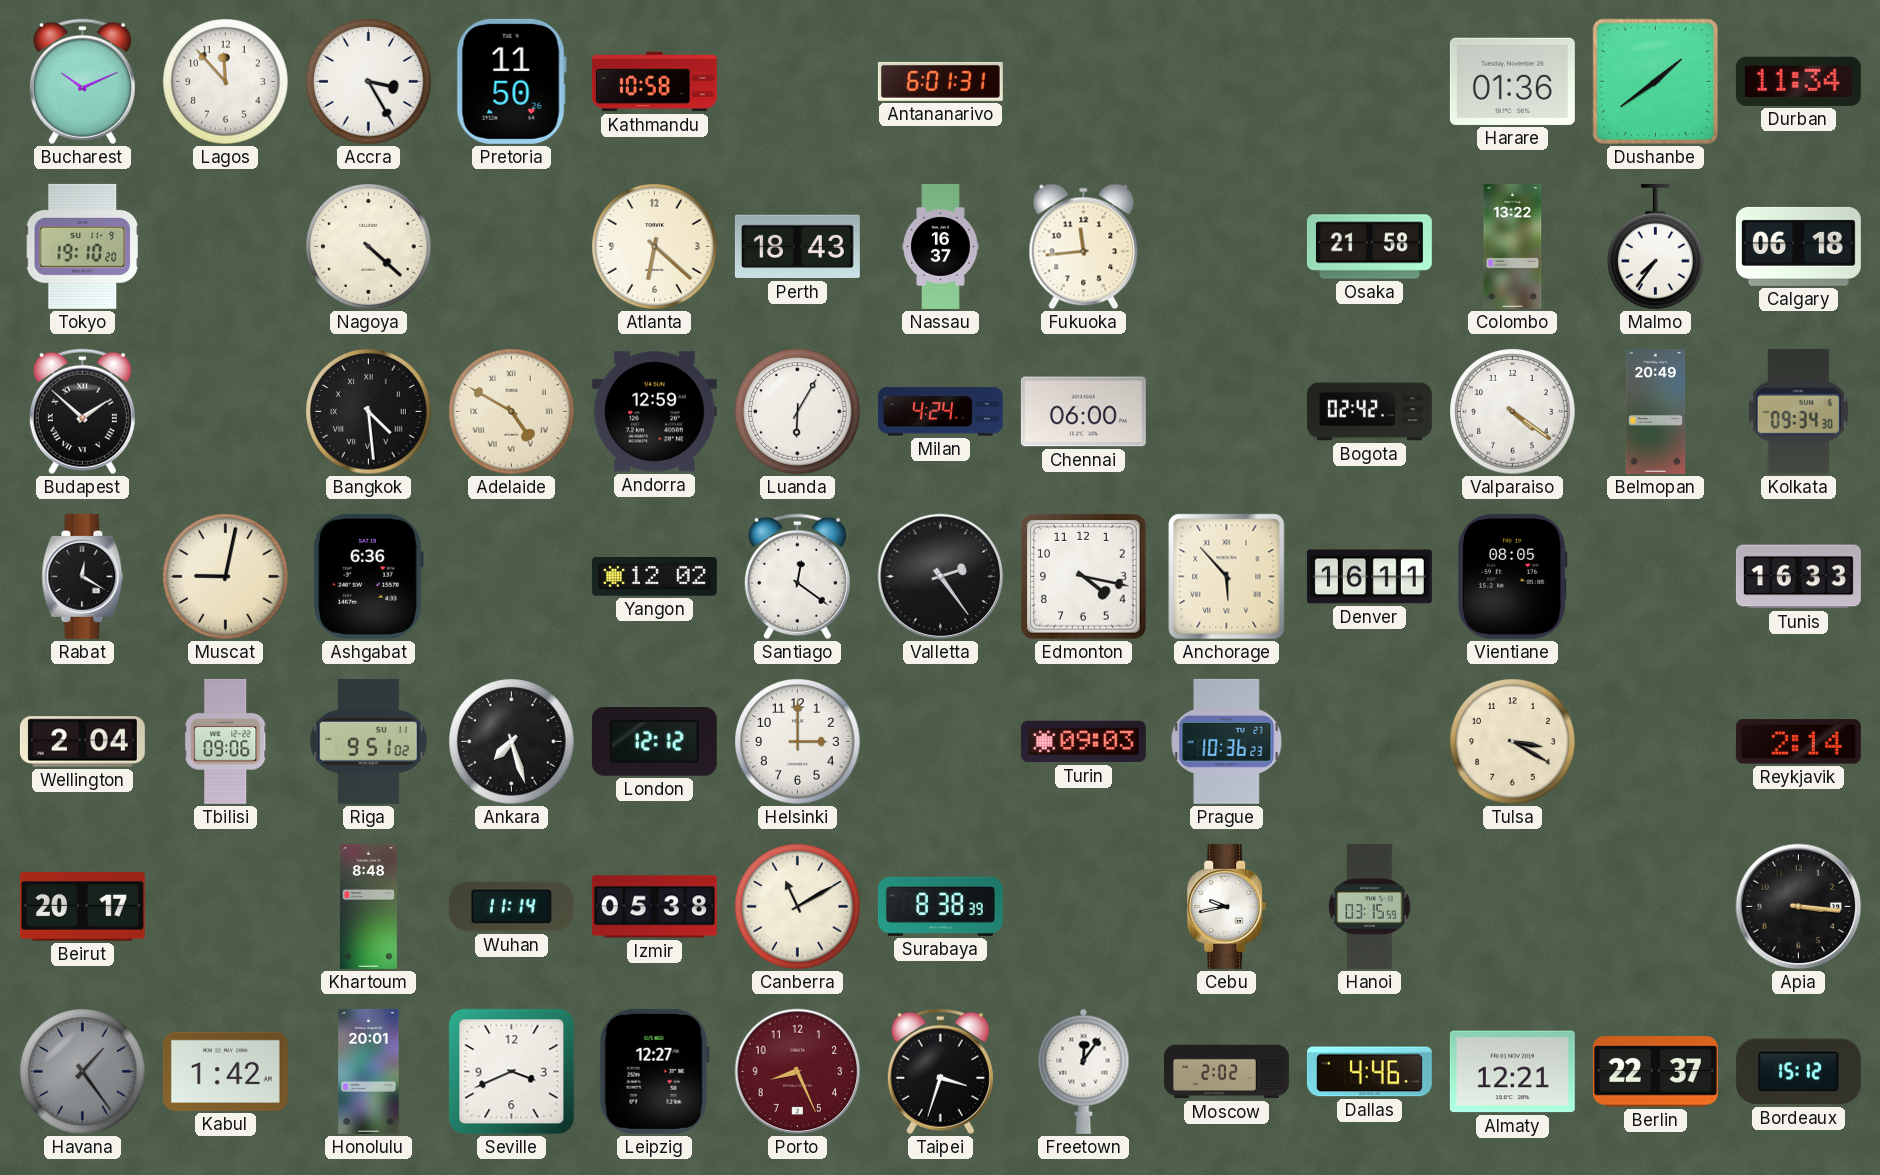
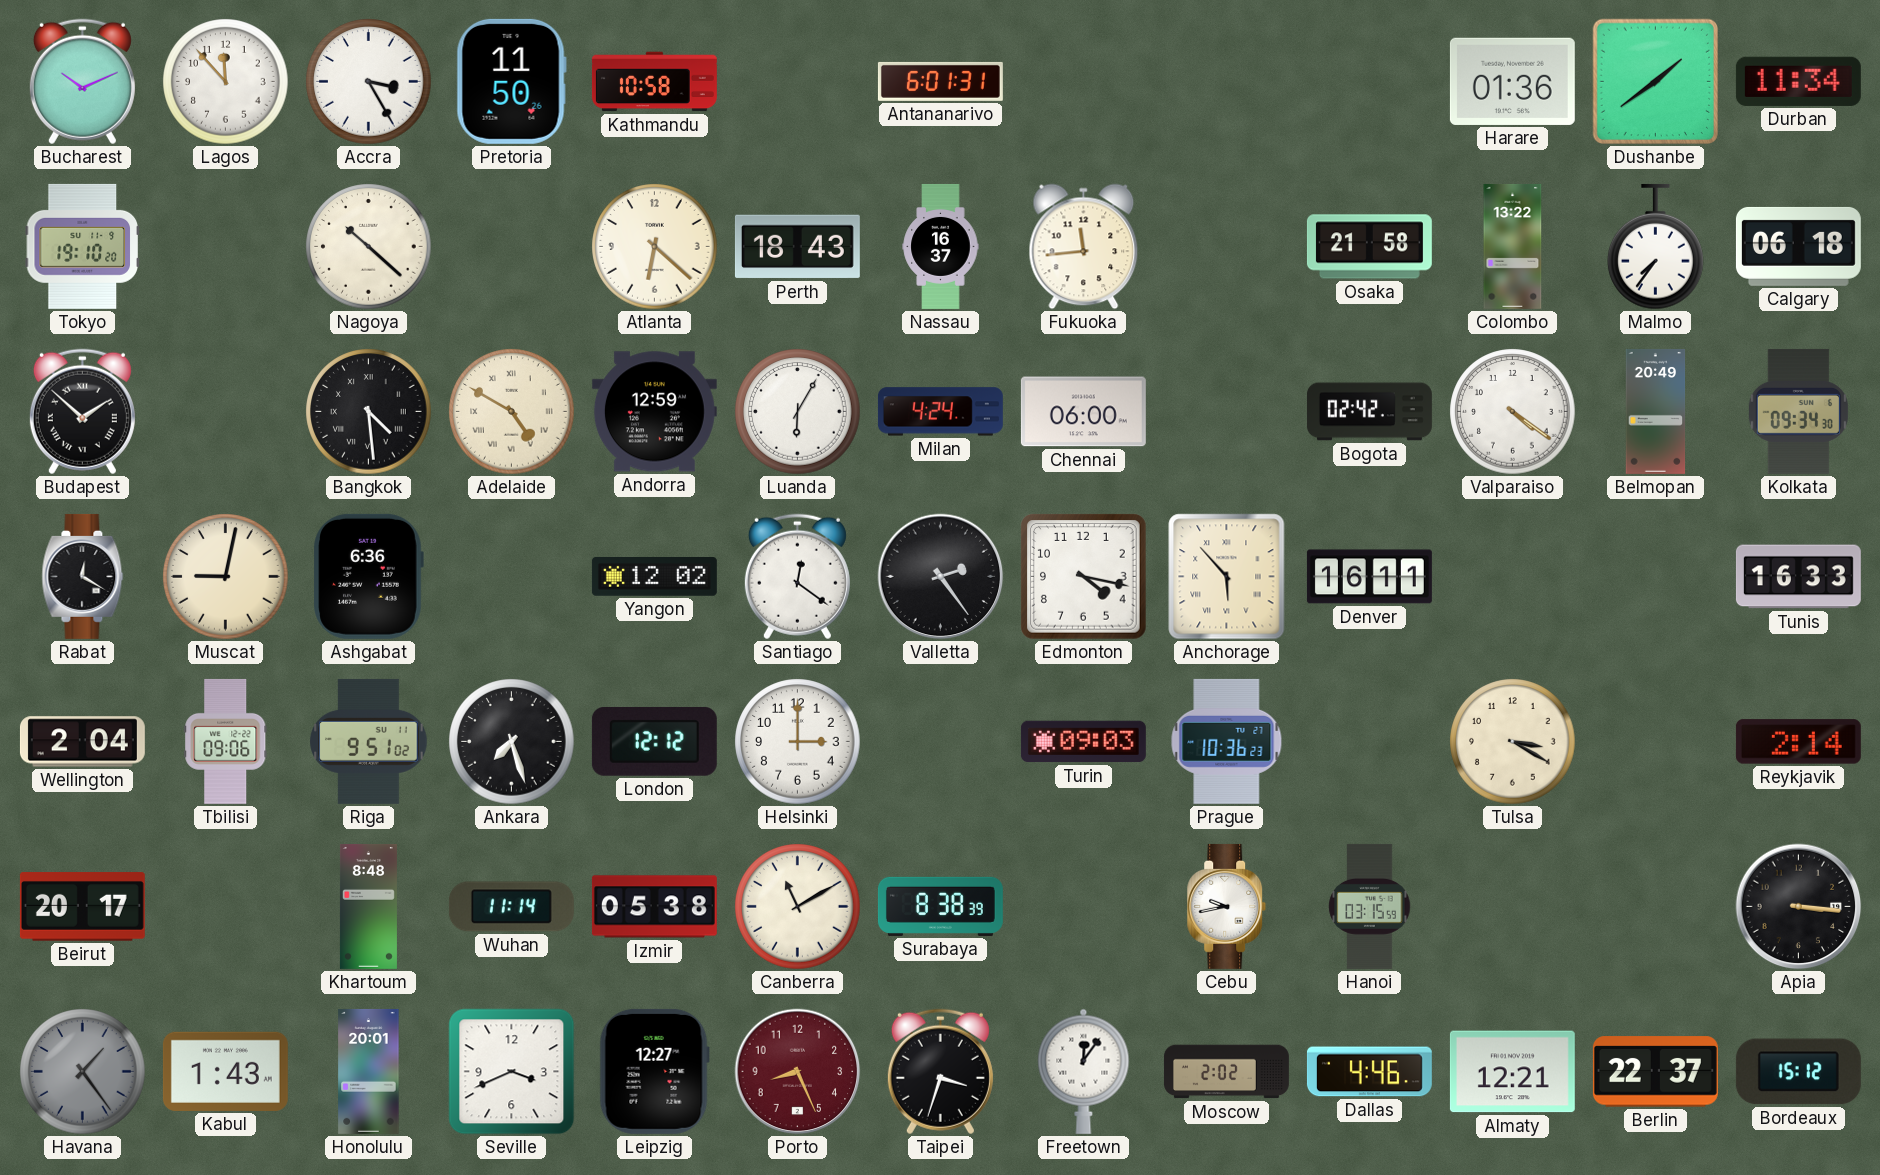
Nagoya: 4:22 -> 10:22 (369, 247)
Vientiane: 08:05 -> none (1512, 576)
Kabul: 1:42 -> 1:43 (225, 1071)
